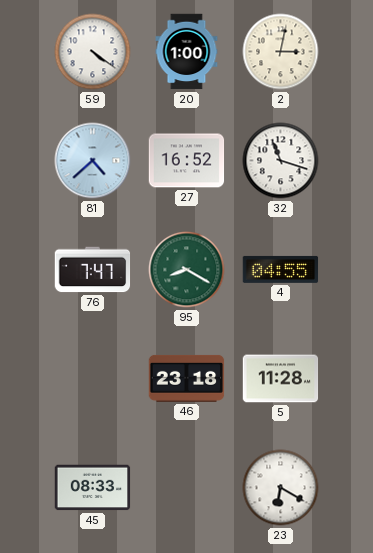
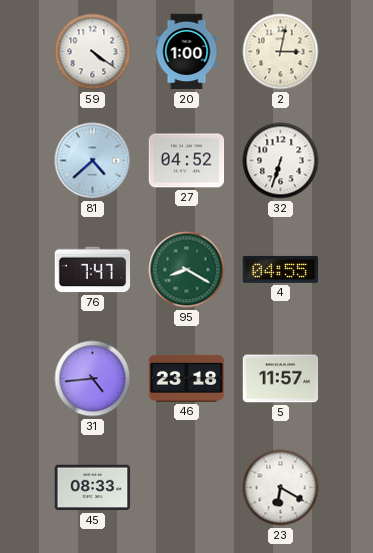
27: 16:52 -> 04:52 (187, 161)
32: 11:18 -> 6:33 (281, 161)
31: none -> 4:44 (93, 379)
5: 11:28 -> 11:57 (281, 379)
